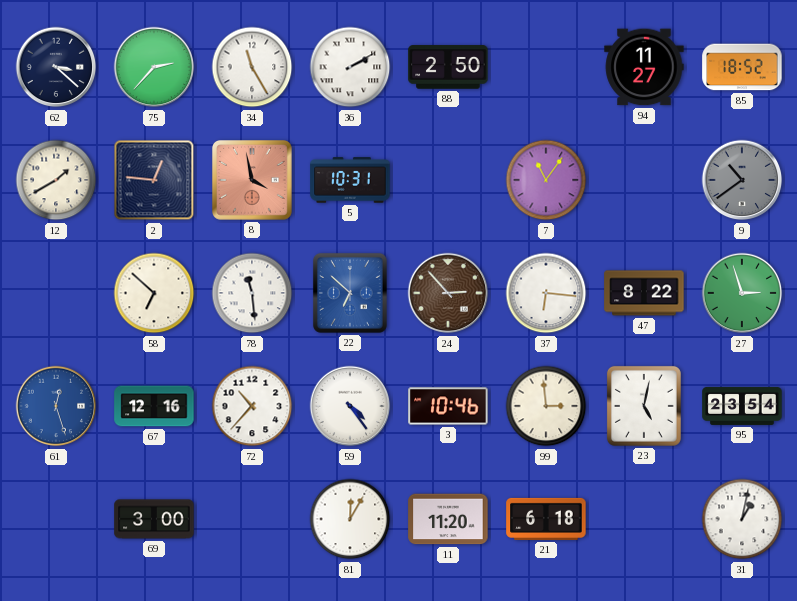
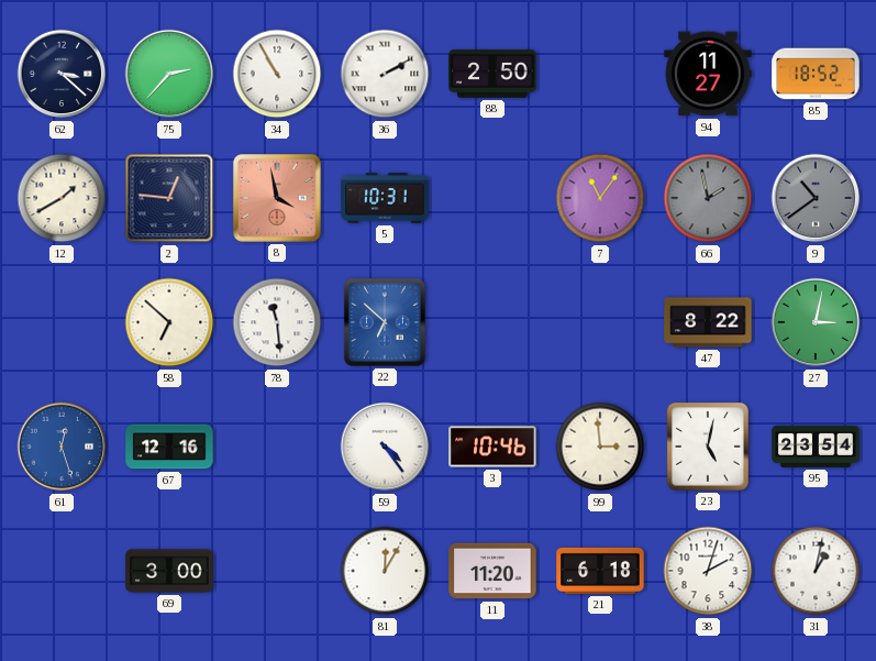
34: 11:25 -> 10:55 (277, 74)
66: none -> 1:58 (708, 198)
24: 2:53 -> none (448, 293)
37: 6:16 -> none (546, 293)
27: 2:57 -> 3:02 (816, 322)
72: 10:37 -> none (252, 406)
38: none -> 2:03 (708, 571)
